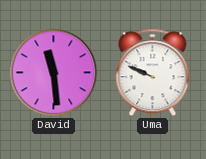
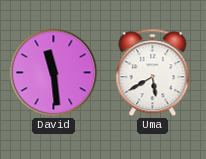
Uma: 9:49 -> 5:40 (153, 73)
